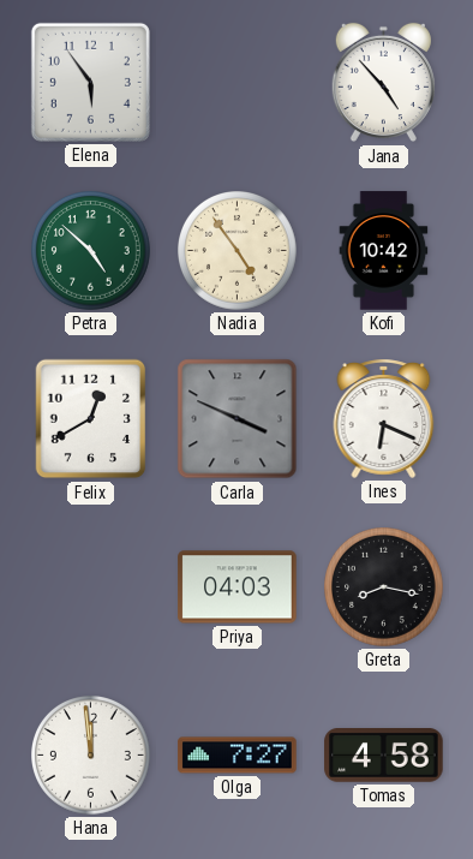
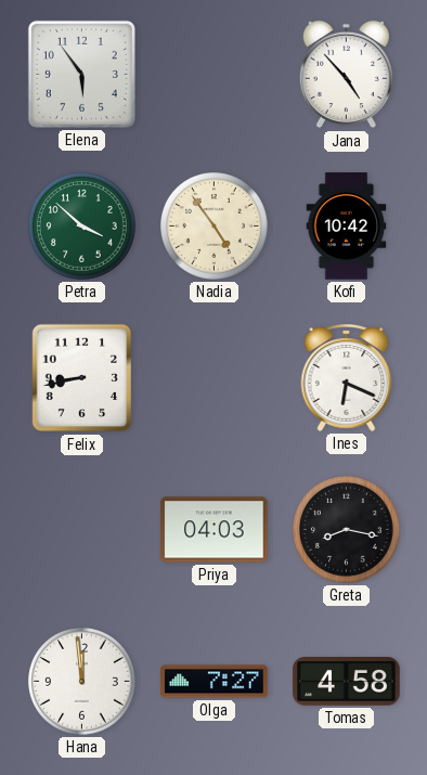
Petra: 4:52 -> 3:52 (82, 227)
Felix: 12:40 -> 8:43 (82, 378)
Carla: 3:49 -> none (238, 419)
